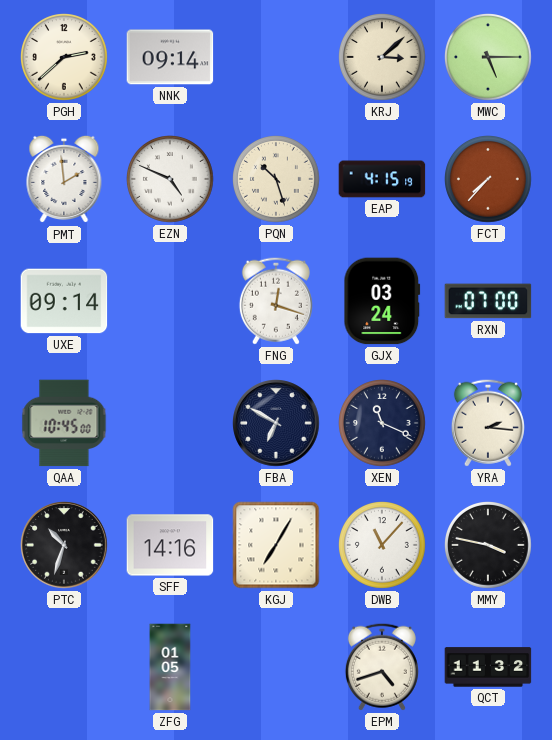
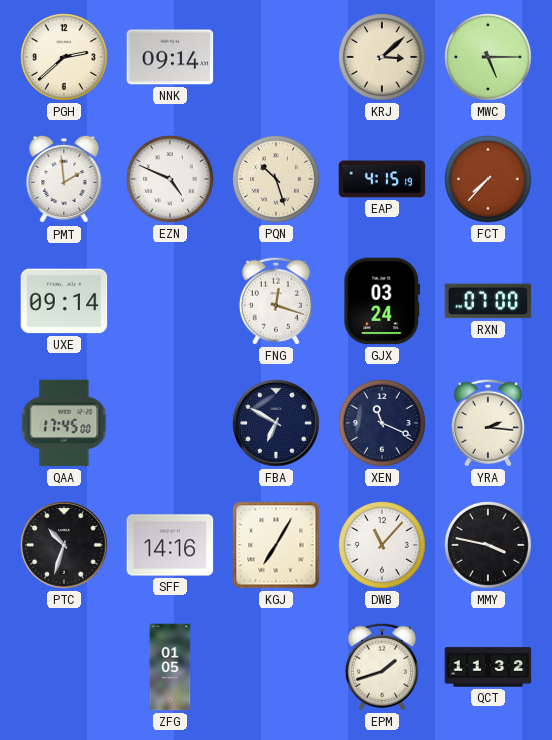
QAA: 10:45 -> 17:45 (64, 423)
EPM: 4:42 -> 1:42 (382, 667)
